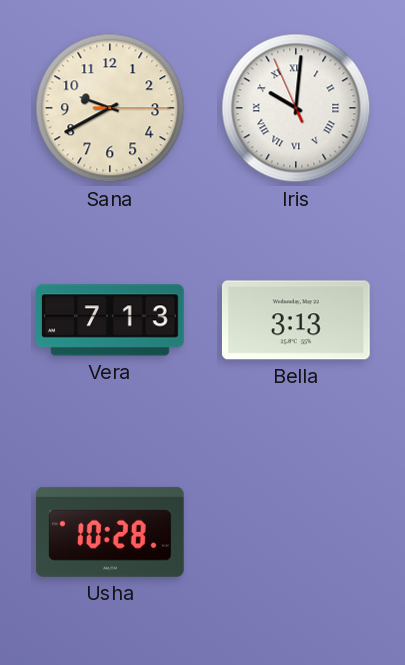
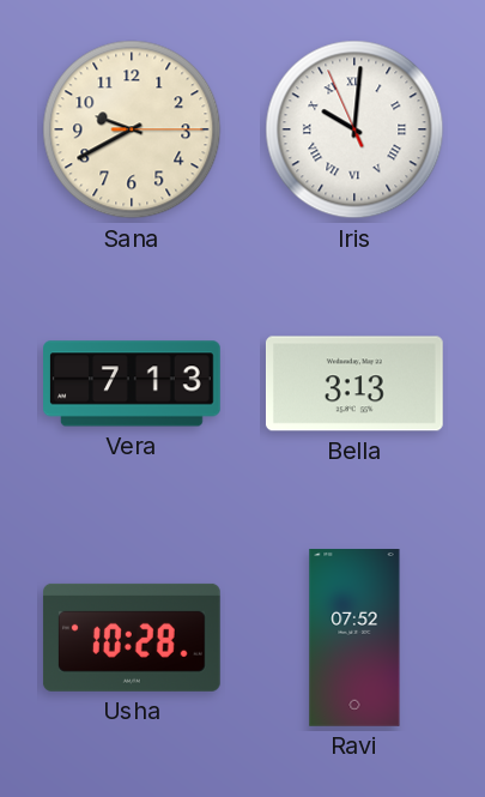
Ravi: none -> 07:52 (354, 639)
